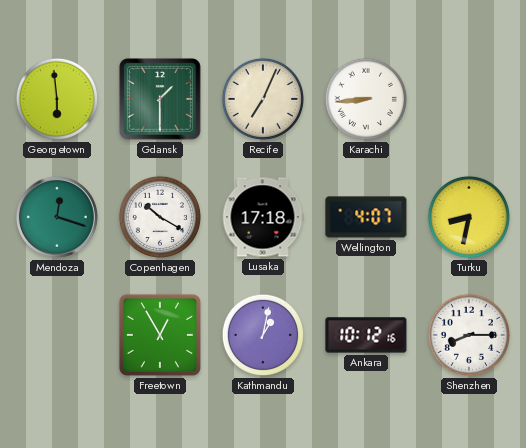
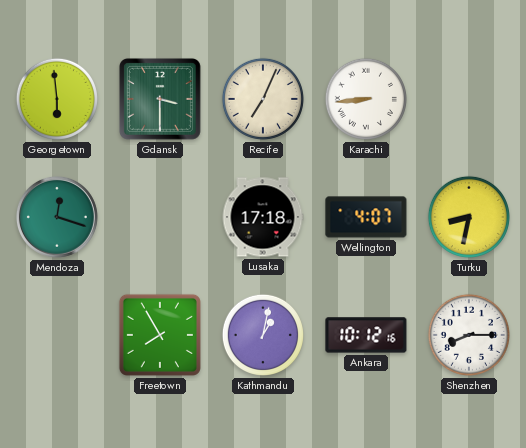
Gdansk: 1:30 -> 3:30 (160, 99)
Copenhagen: 10:20 -> none (160, 217)
Freetown: 12:55 -> 7:55 (160, 335)
